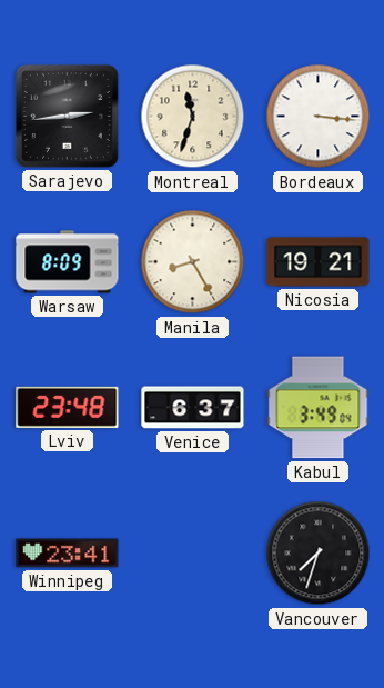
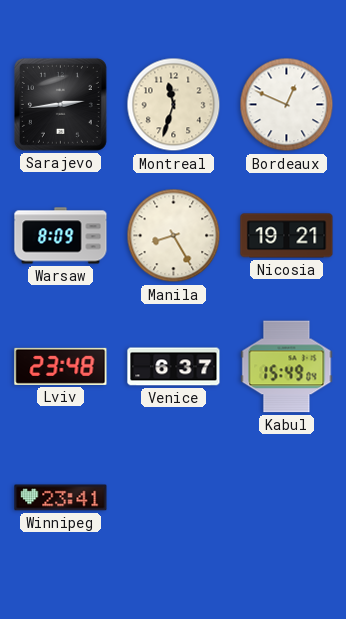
Bordeaux: 3:16 -> 12:49 (287, 105)
Kabul: 3:49 -> 15:49 (287, 367)
Vancouver: 7:33 -> none (319, 554)
